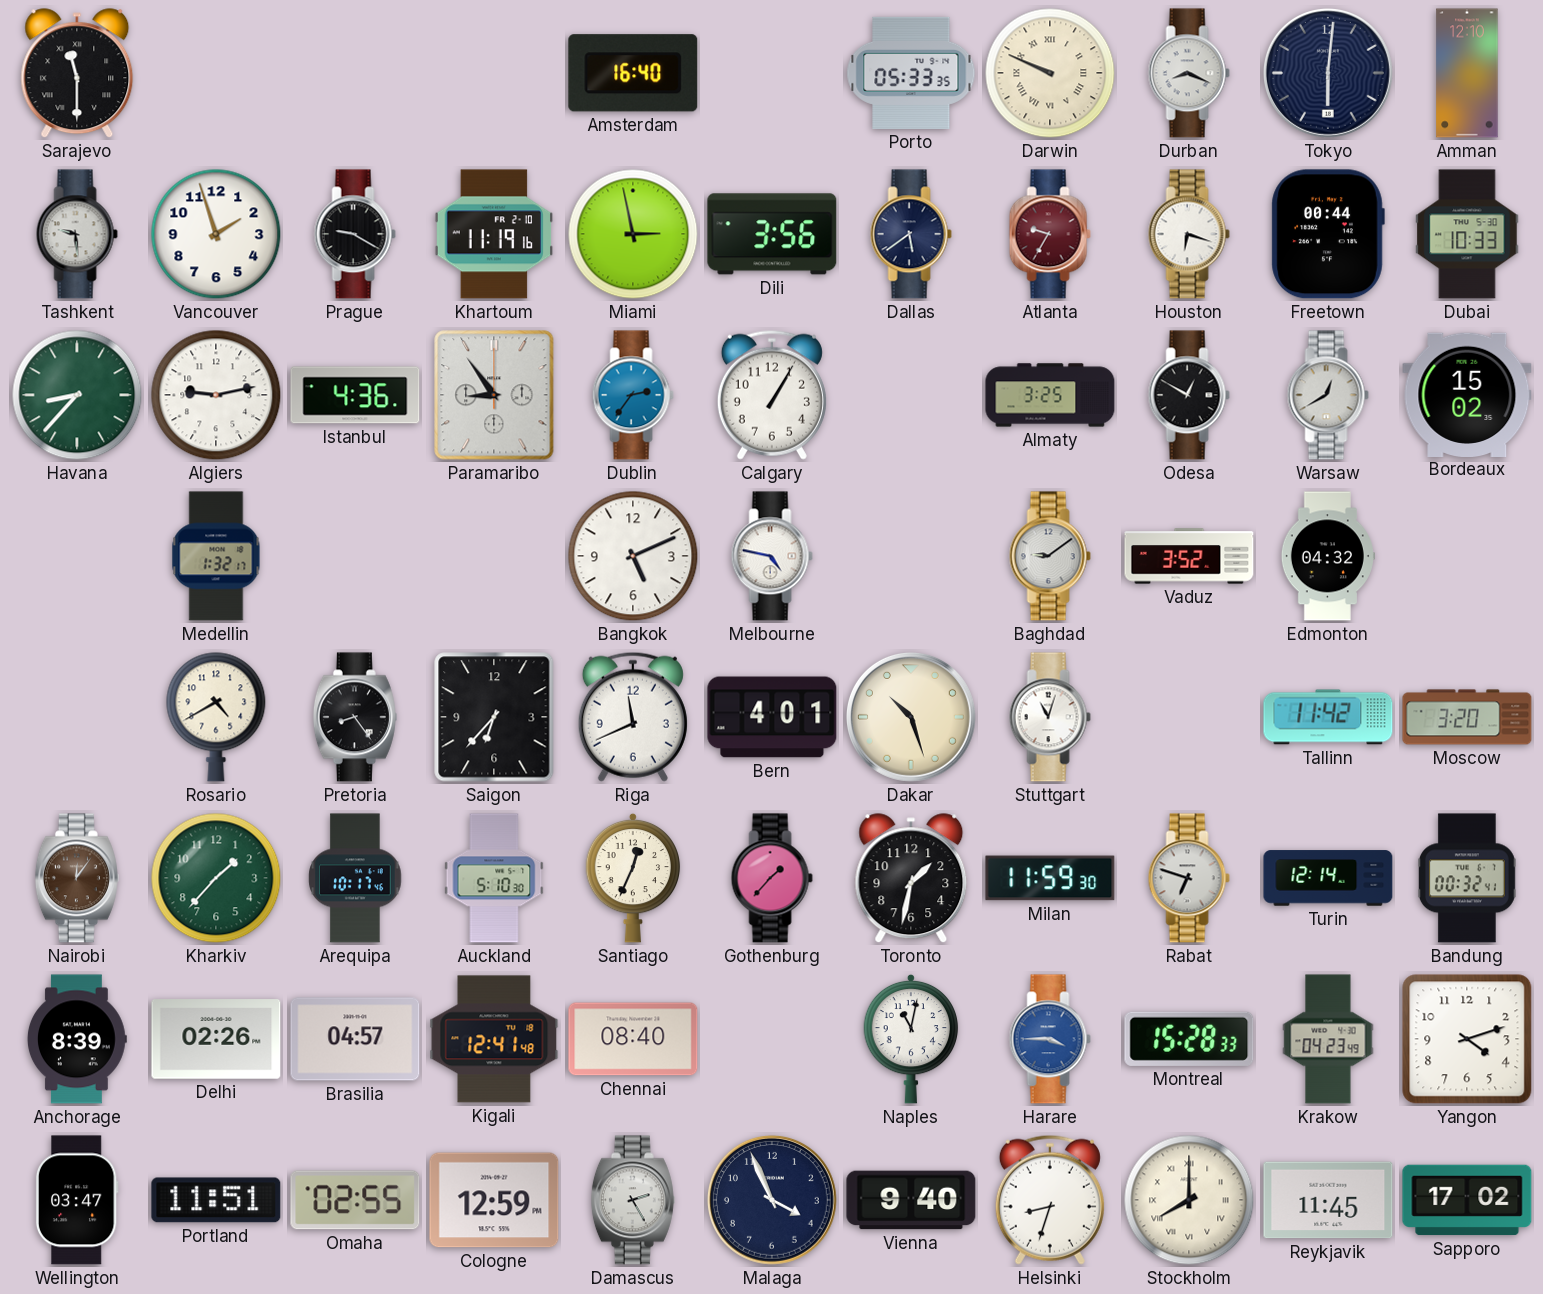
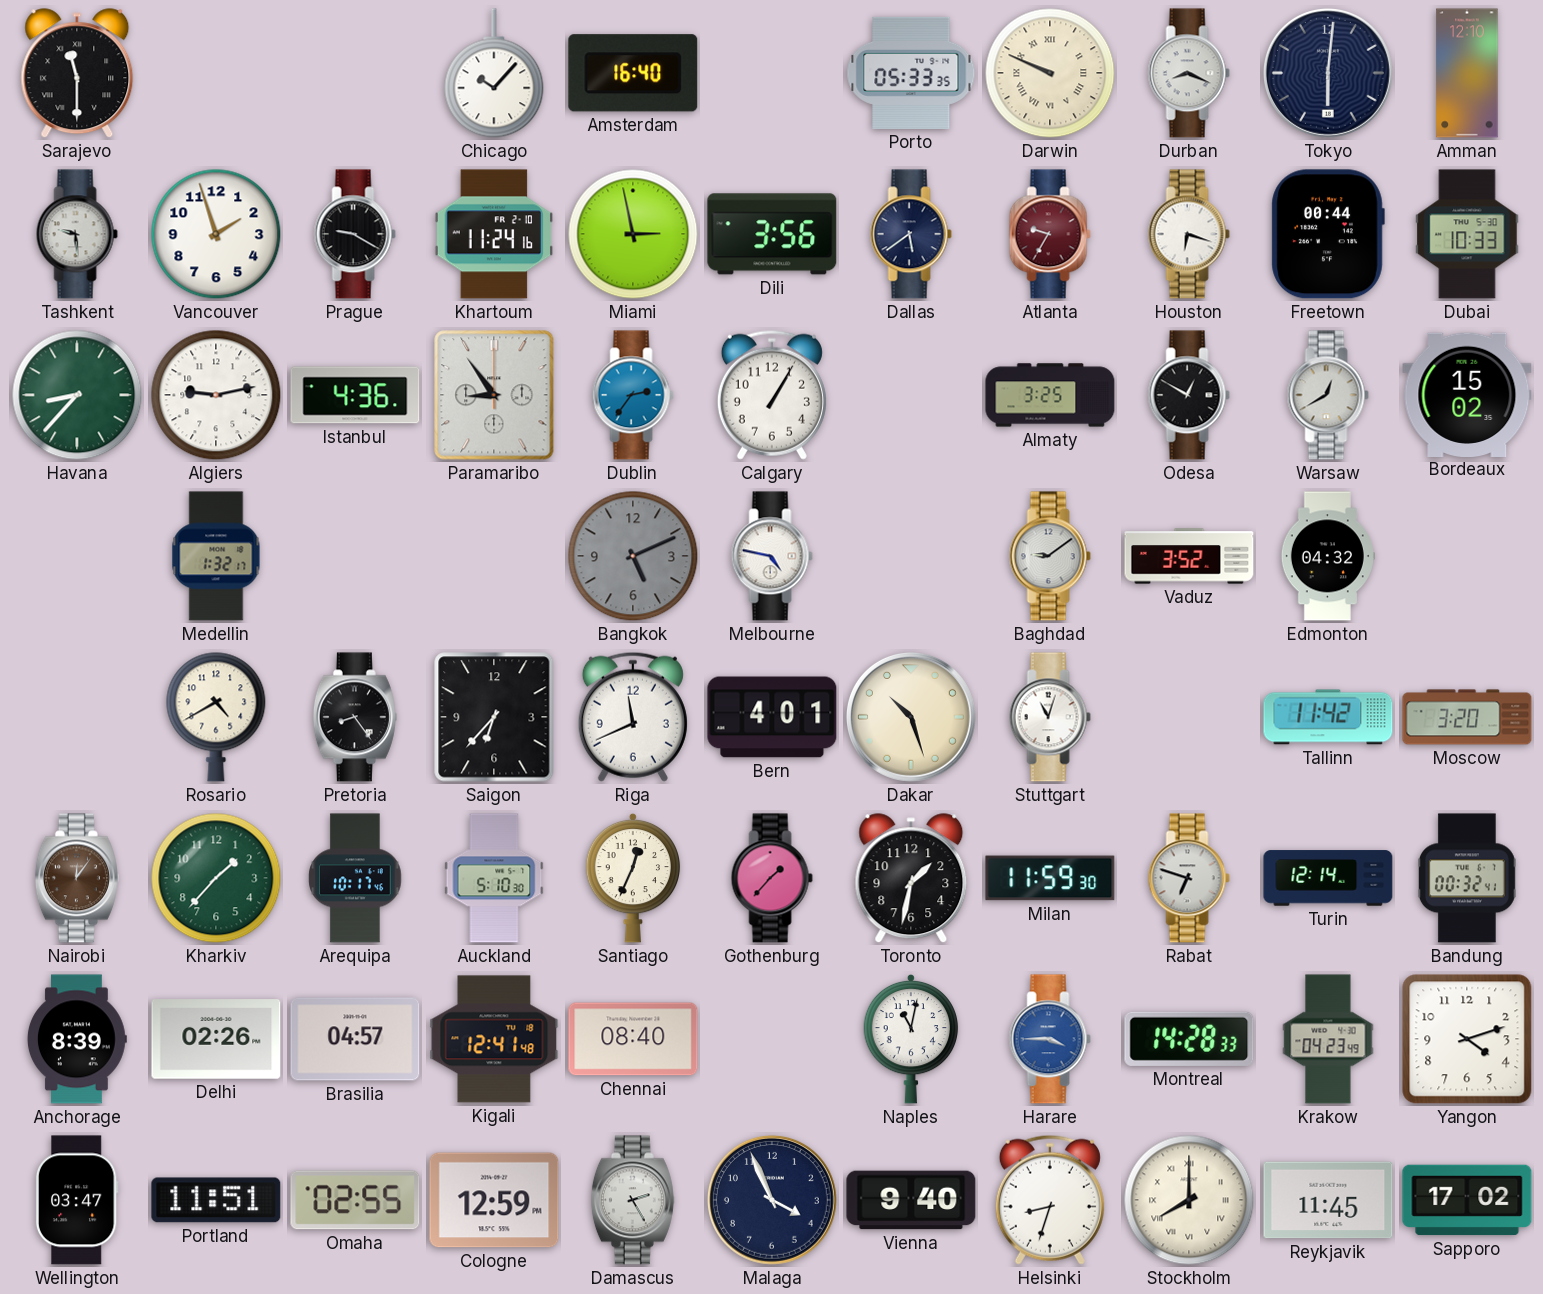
Chicago: none -> 10:07 (494, 73)
Khartoum: 11:19 -> 11:24 (493, 234)
Bangkok dial: white -> grey (633, 556)
Montreal: 15:28 -> 14:28 (1189, 1039)
